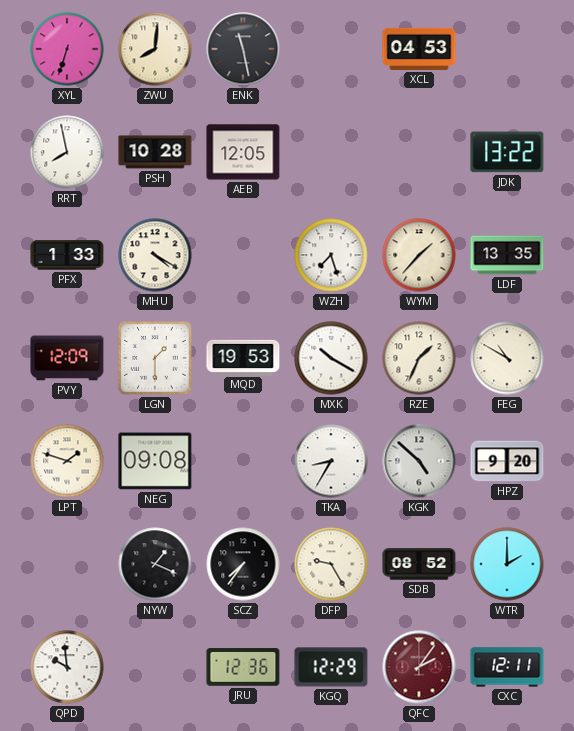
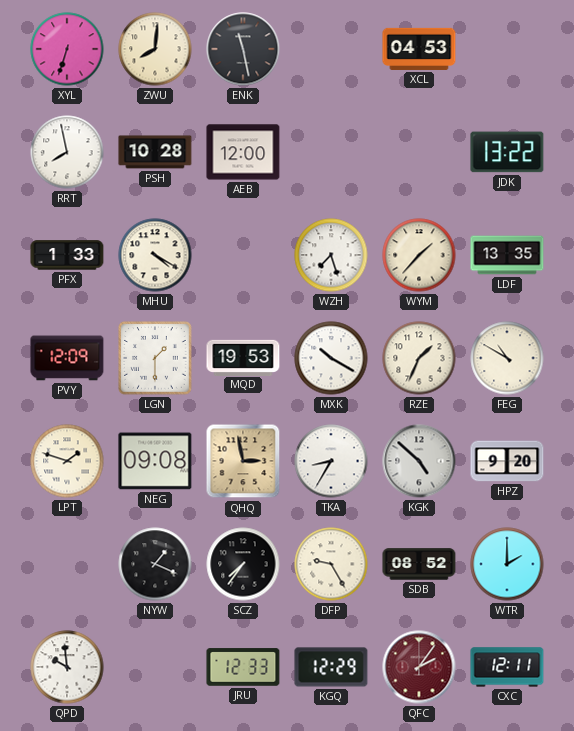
AEB: 12:05 -> 12:00 (243, 152)
QHQ: none -> 2:58 (243, 461)
JRU: 12:36 -> 12:33 (243, 667)
